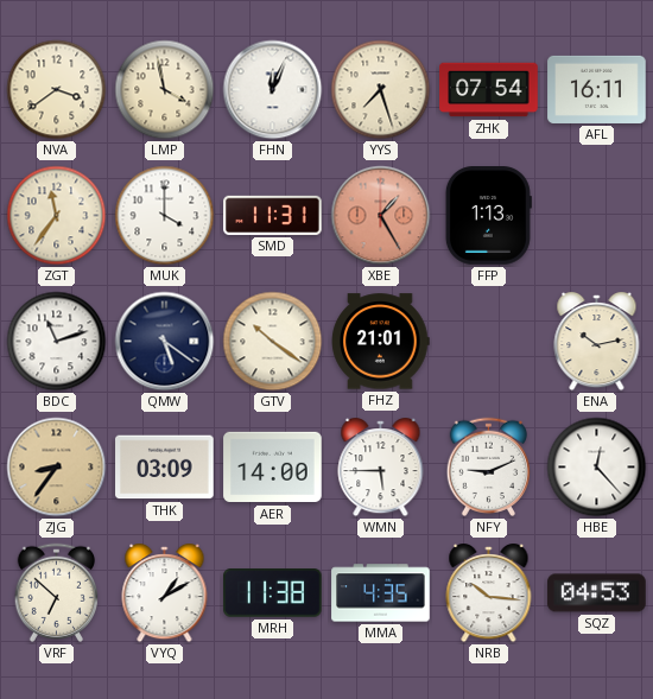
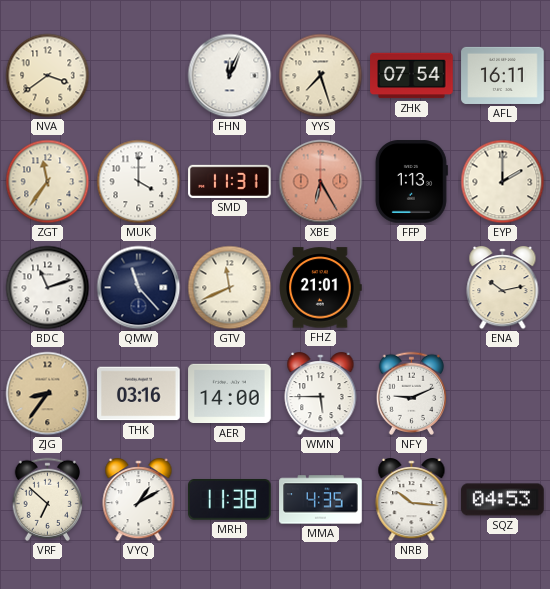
LMP: 3:58 -> none (165, 90)
XBE: 1:25 -> 6:25 (321, 182)
EYP: none -> 2:00 (503, 182)
QMW: 5:21 -> 11:23 (139, 288)
GTV: 10:21 -> 11:41 (230, 288)
THK: 03:09 -> 03:16 (139, 394)
HBE: 12:23 -> none (597, 468)
